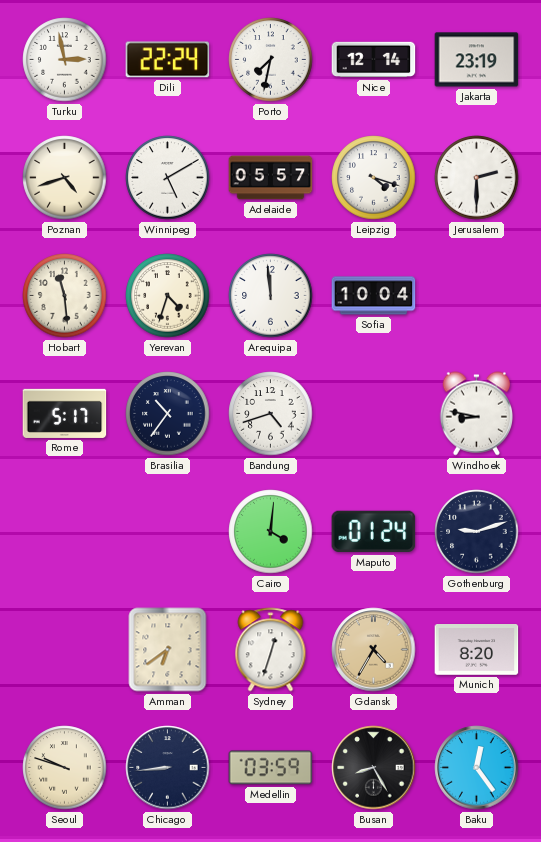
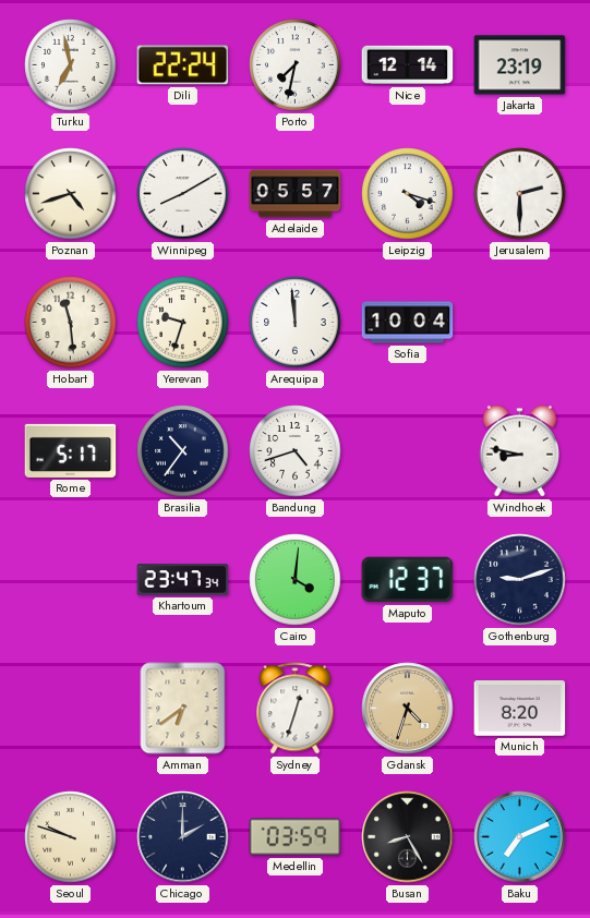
Turku: 2:58 -> 6:58 (71, 65)
Winnipeg: 5:10 -> 8:10 (183, 194)
Yerevan: 4:33 -> 9:33 (183, 323)
Khartoum: none -> 23:47 (183, 580)
Maputo: 01:24 -> 12:37 (408, 580)
Gdansk: 4:35 -> 4:33 (408, 709)
Chicago: 8:44 -> 2:00 (183, 837)
Baku: 12:24 -> 7:11 (520, 837)
